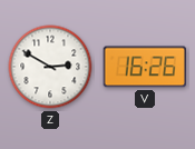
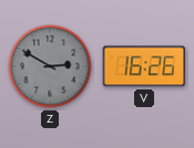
Z dial: white -> grey (50, 66)
